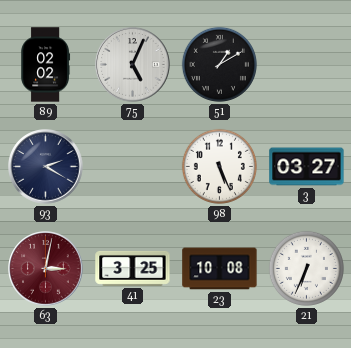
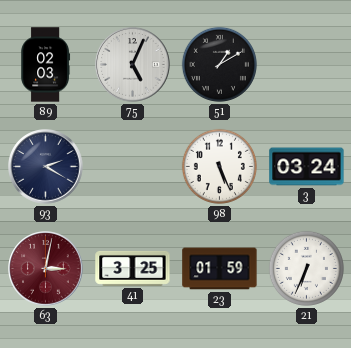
89: 02:02 -> 02:03 (46, 65)
3: 03:27 -> 03:24 (307, 167)
23: 10:08 -> 01:59 (220, 269)
